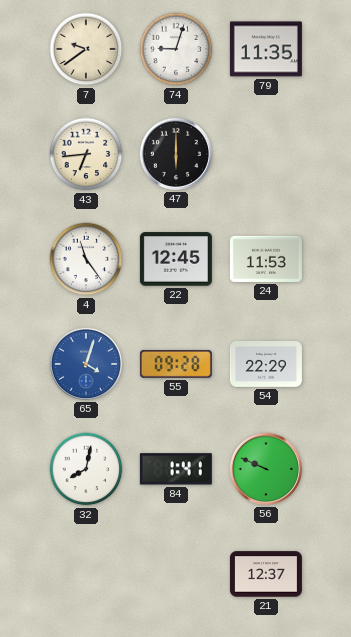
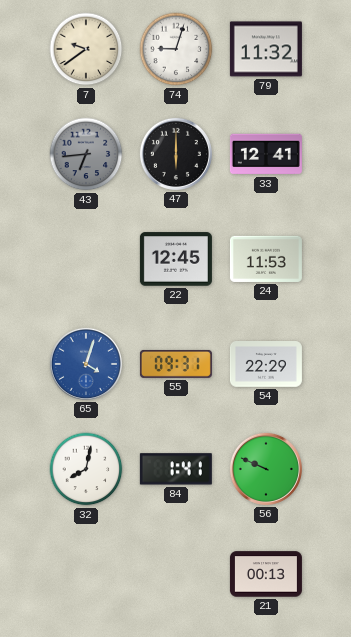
79: 11:35 -> 11:32 (266, 49)
43 dial: cream -> grey (86, 154)
33: none -> 12:41 (266, 154)
4: 11:24 -> none (86, 259)
55: 09:28 -> 09:31 (176, 364)
21: 12:37 -> 00:13 (266, 574)
